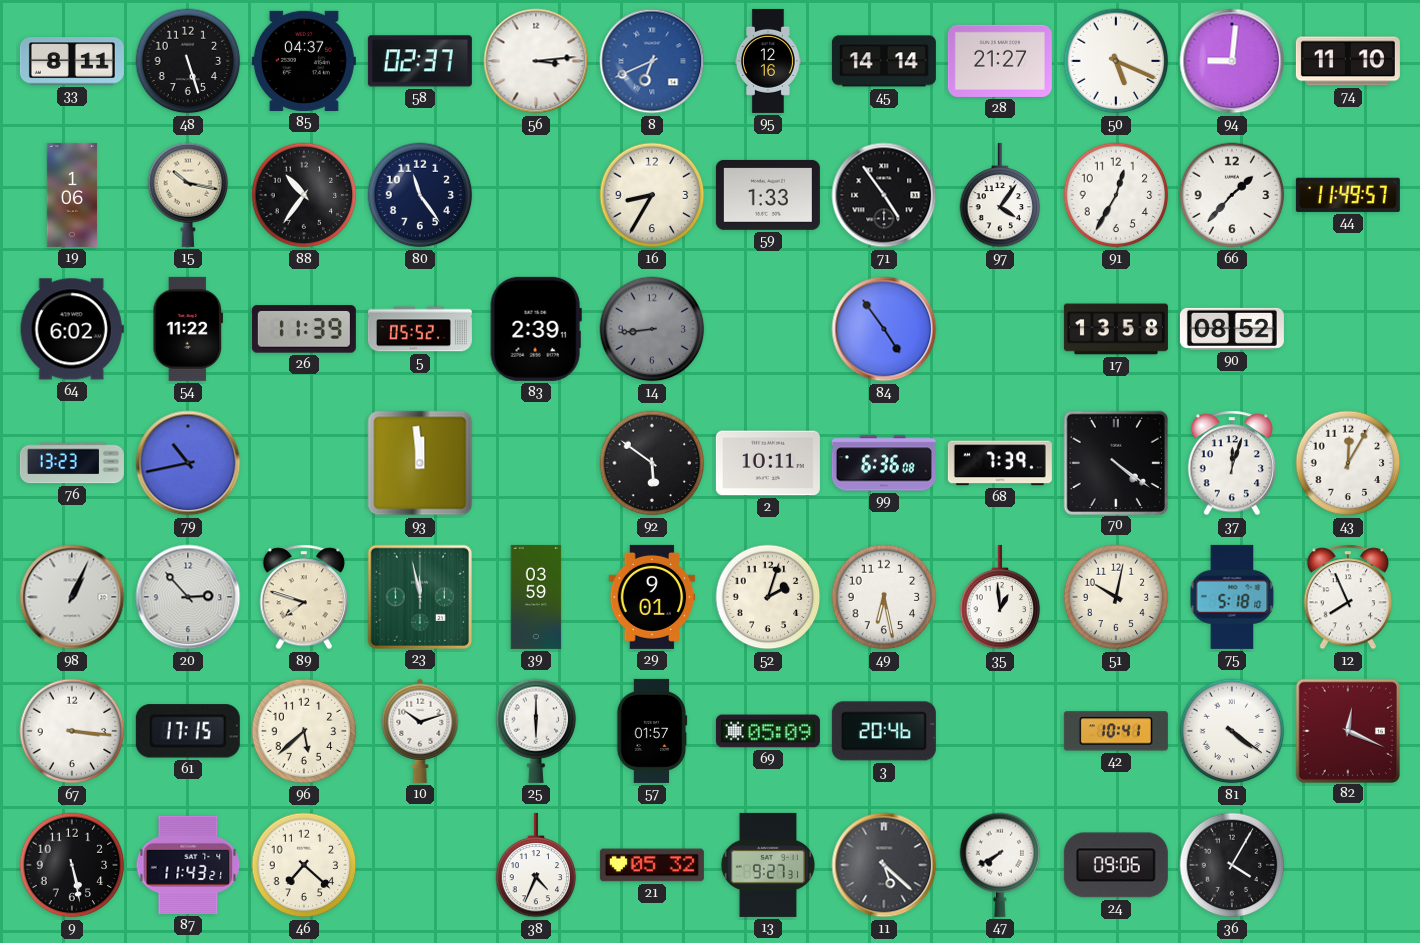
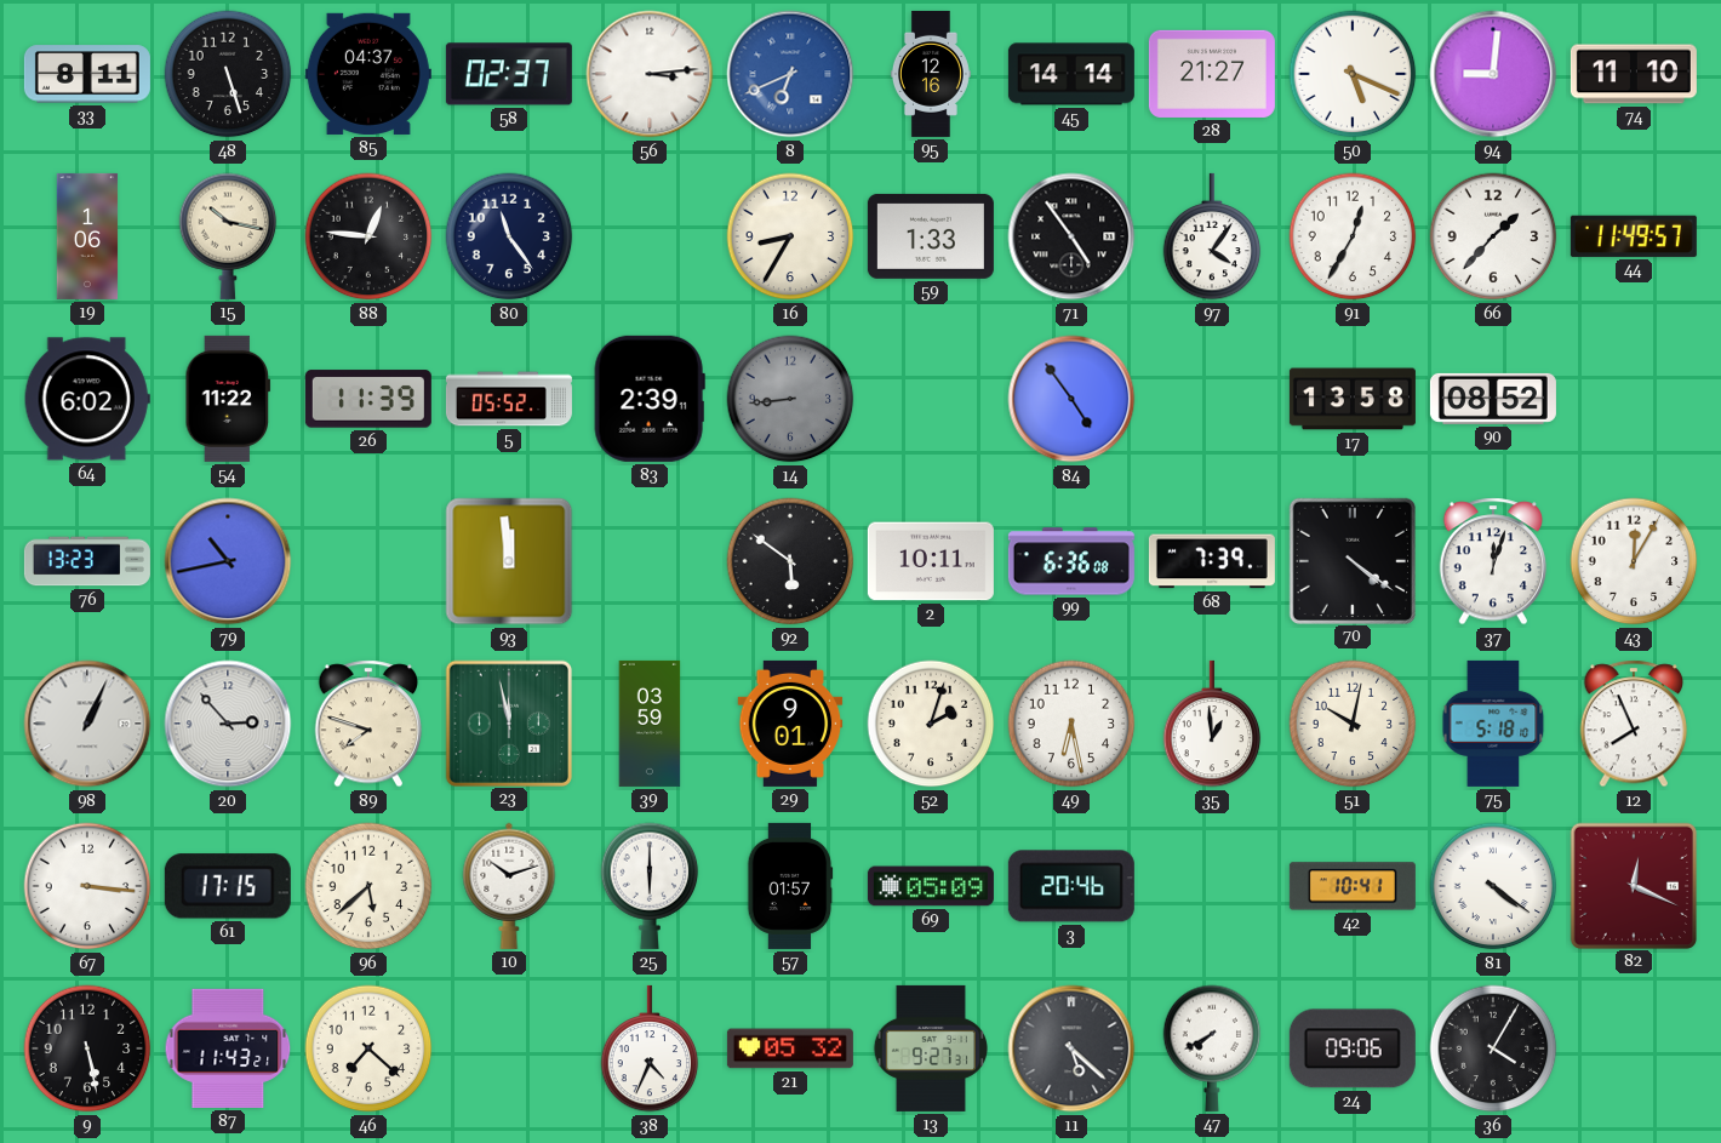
88: 10:36 -> 12:46 (368, 236)
